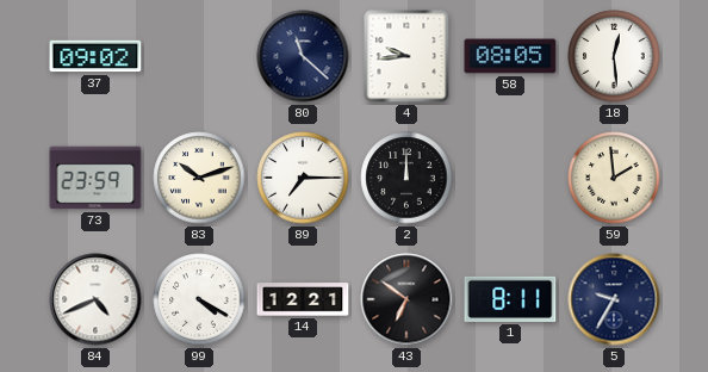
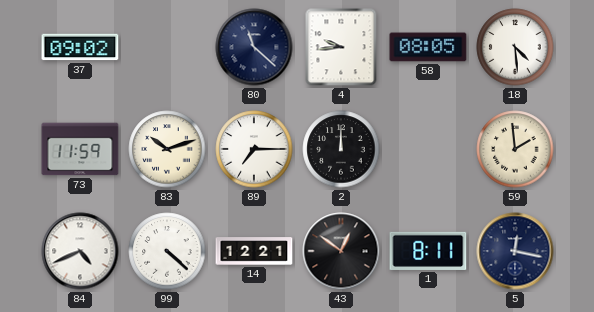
18: 12:29 -> 4:29 (515, 47)
73: 23:59 -> 11:59 (80, 149)
99: 4:20 -> 4:22 (167, 251)
43: 6:51 -> 12:51 (341, 251)
5: 9:35 -> 12:17 (515, 251)
